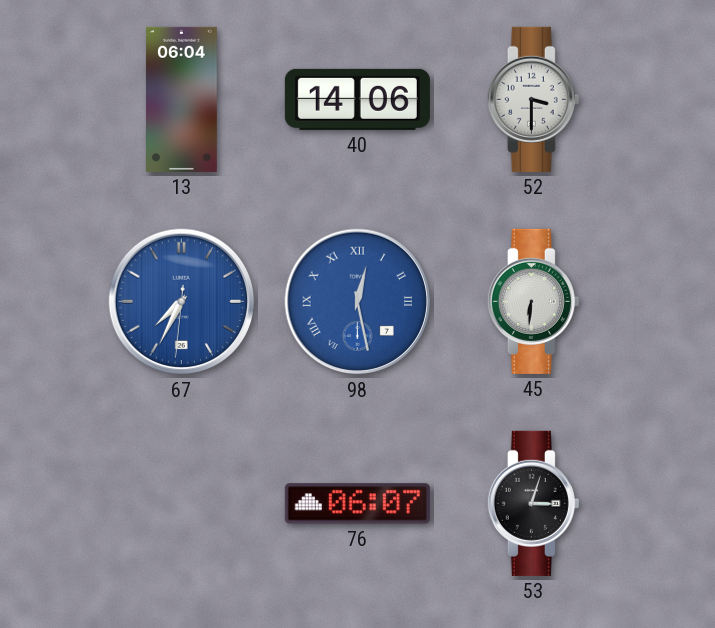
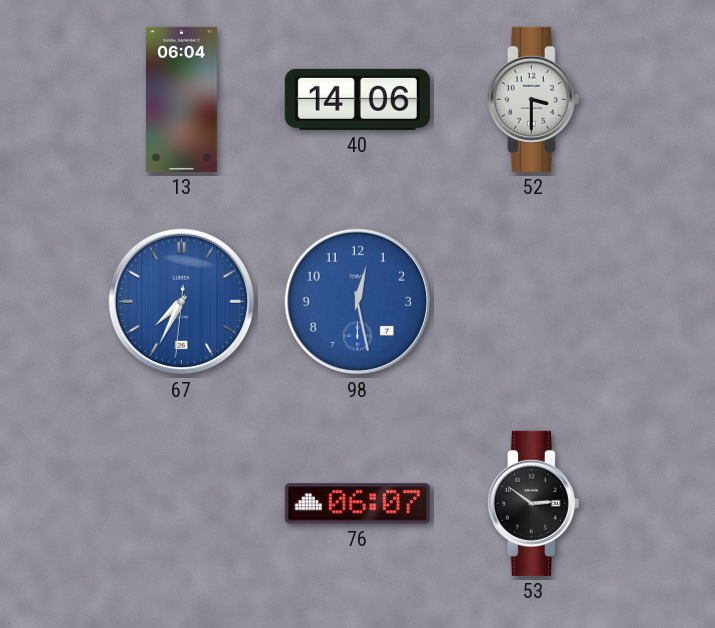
98 numerals: Roman -> Arabic (358, 302)
45: 6:31 -> none (533, 301)
53: 3:03 -> 2:51 (533, 503)
